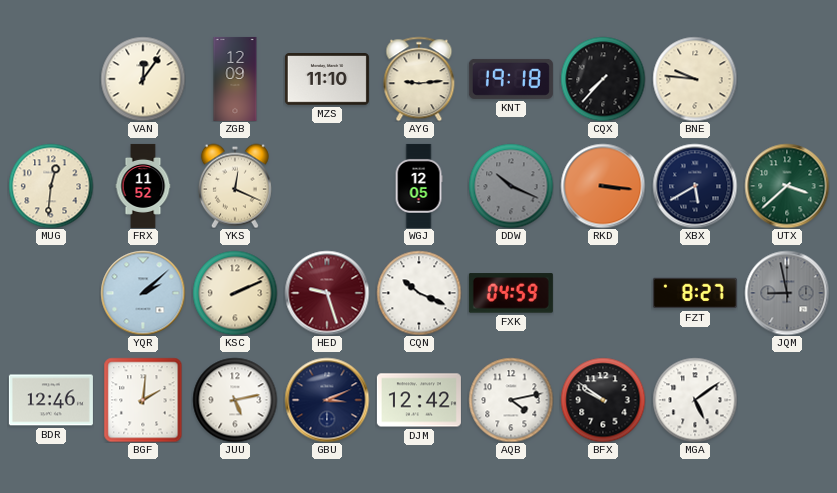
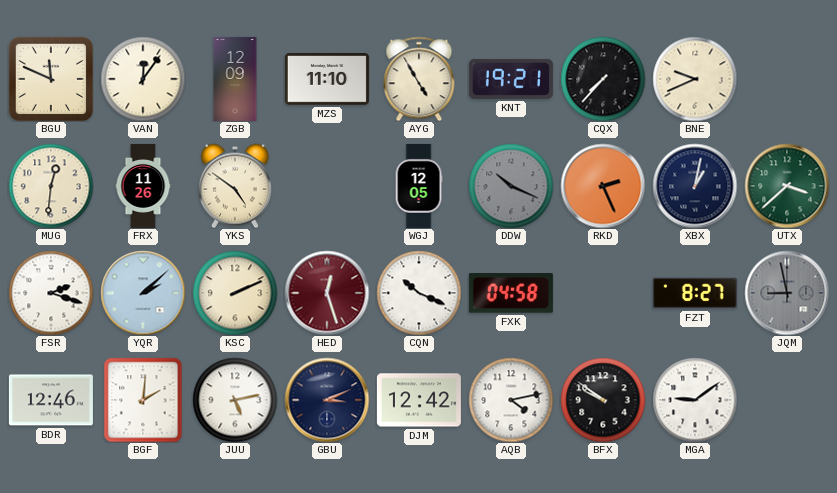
BGU: none -> 11:49 (50, 78)
AYG: 9:14 -> 4:55 (419, 79)
KNT: 19:18 -> 19:21 (511, 79)
BNE: 9:46 -> 9:41 (695, 79)
FRX: 11:52 -> 11:26 (143, 186)
YKS: 12:19 -> 4:51 (235, 186)
RKD: 3:16 -> 2:26 (603, 186)
XBX: 5:40 -> 1:02 (695, 186)
FSR: none -> 2:18 (51, 293)
HED: 9:27 -> 12:27 (327, 293)
FXK: 04:59 -> 04:58 (511, 293)
MGA: 5:09 -> 9:09 (695, 400)
